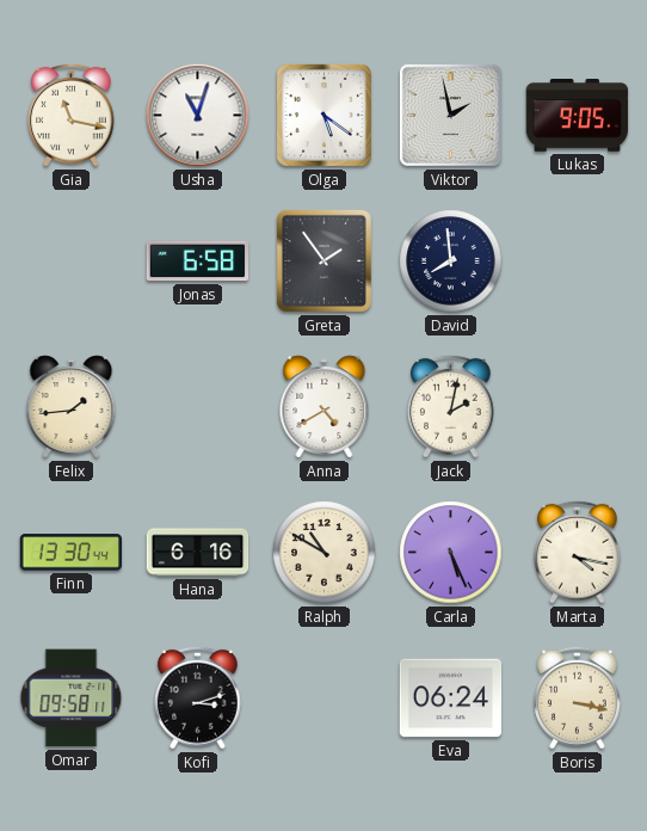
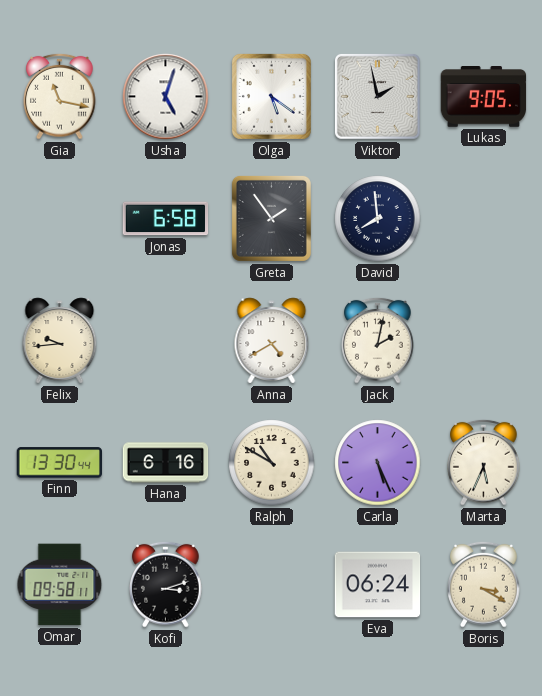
Usha: 11:03 -> 5:03 (166, 97)
Felix: 1:44 -> 9:44 (60, 341)
Marta: 4:17 -> 5:34 (484, 462)
Boris: 3:17 -> 3:20 (484, 584)
